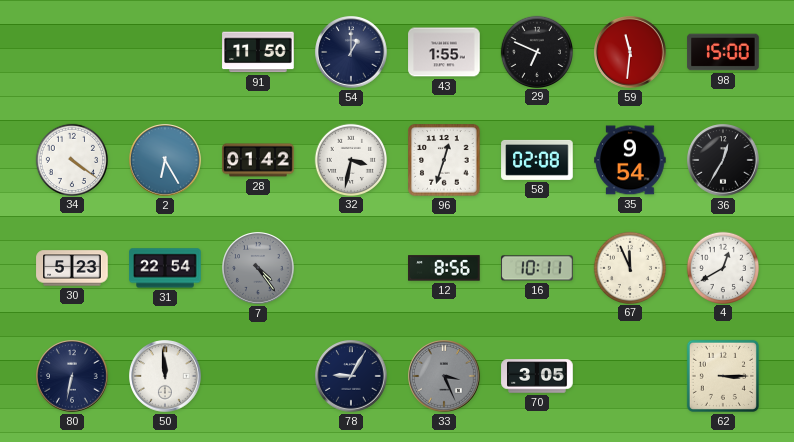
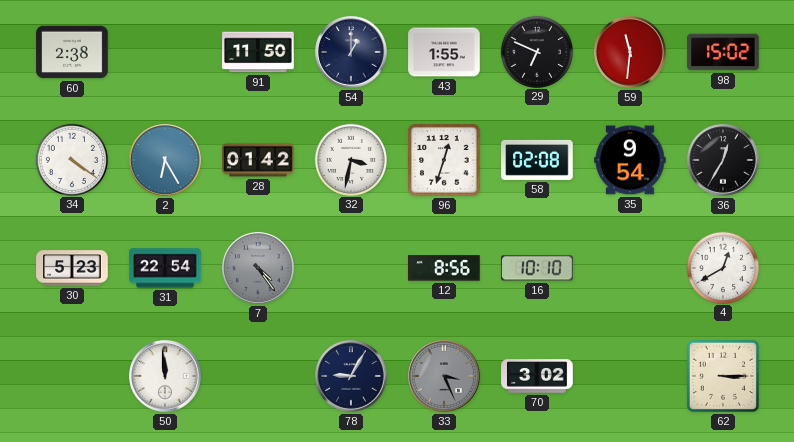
60: none -> 2:38 (72, 52)
98: 15:00 -> 15:02 (723, 52)
16: 10:11 -> 10:10 (537, 268)
67: 11:56 -> none (629, 267)
80: 6:32 -> none (72, 376)
70: 3:05 -> 3:02 (537, 376)
